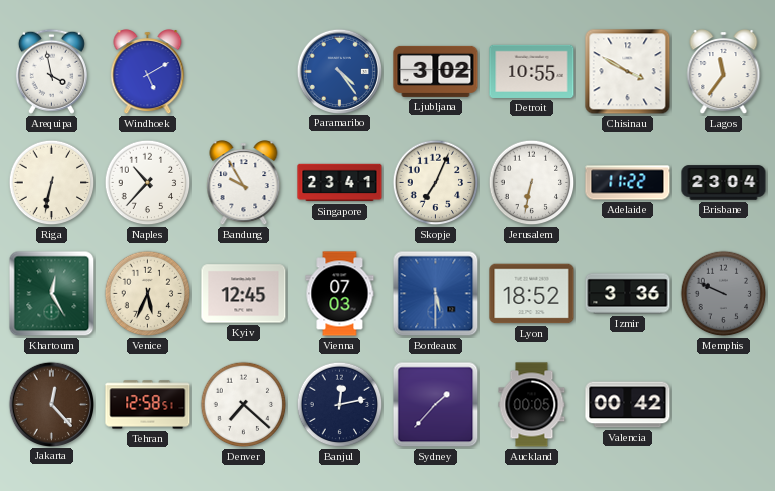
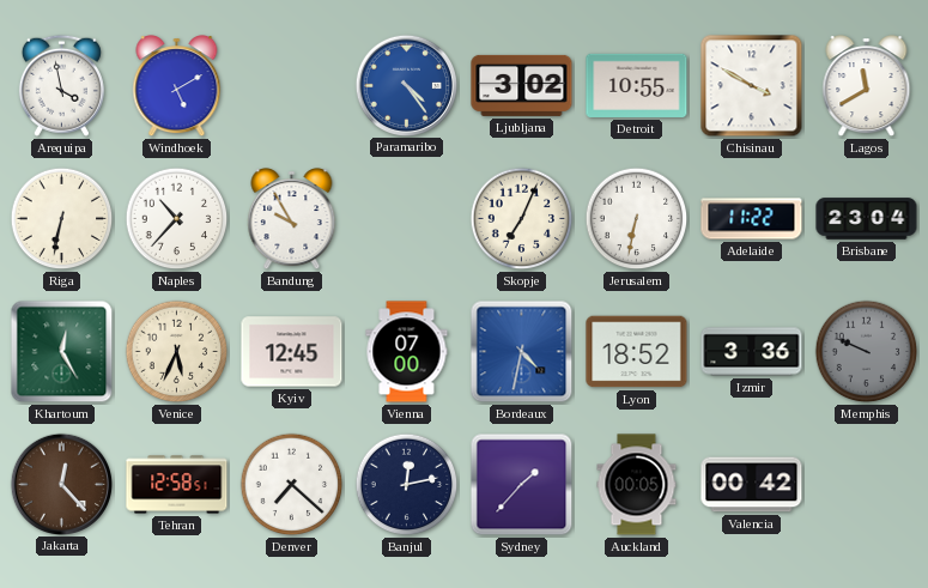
Lagos: 11:36 -> 11:40 (867, 86)
Singapore: 23:41 -> none (340, 183)
Vienna: 07:03 -> 07:00 (407, 352)
Bordeaux: 5:30 -> 4:32 (522, 352)
